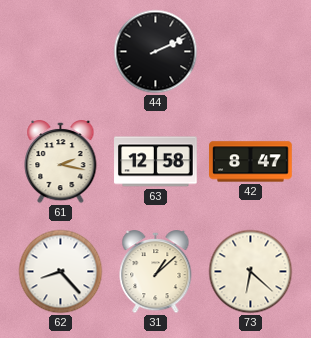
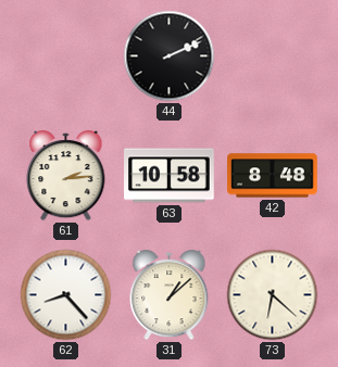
61: 2:17 -> 2:14 (66, 176)
63: 12:58 -> 10:58 (170, 176)
42: 8:47 -> 8:48 (273, 176)
